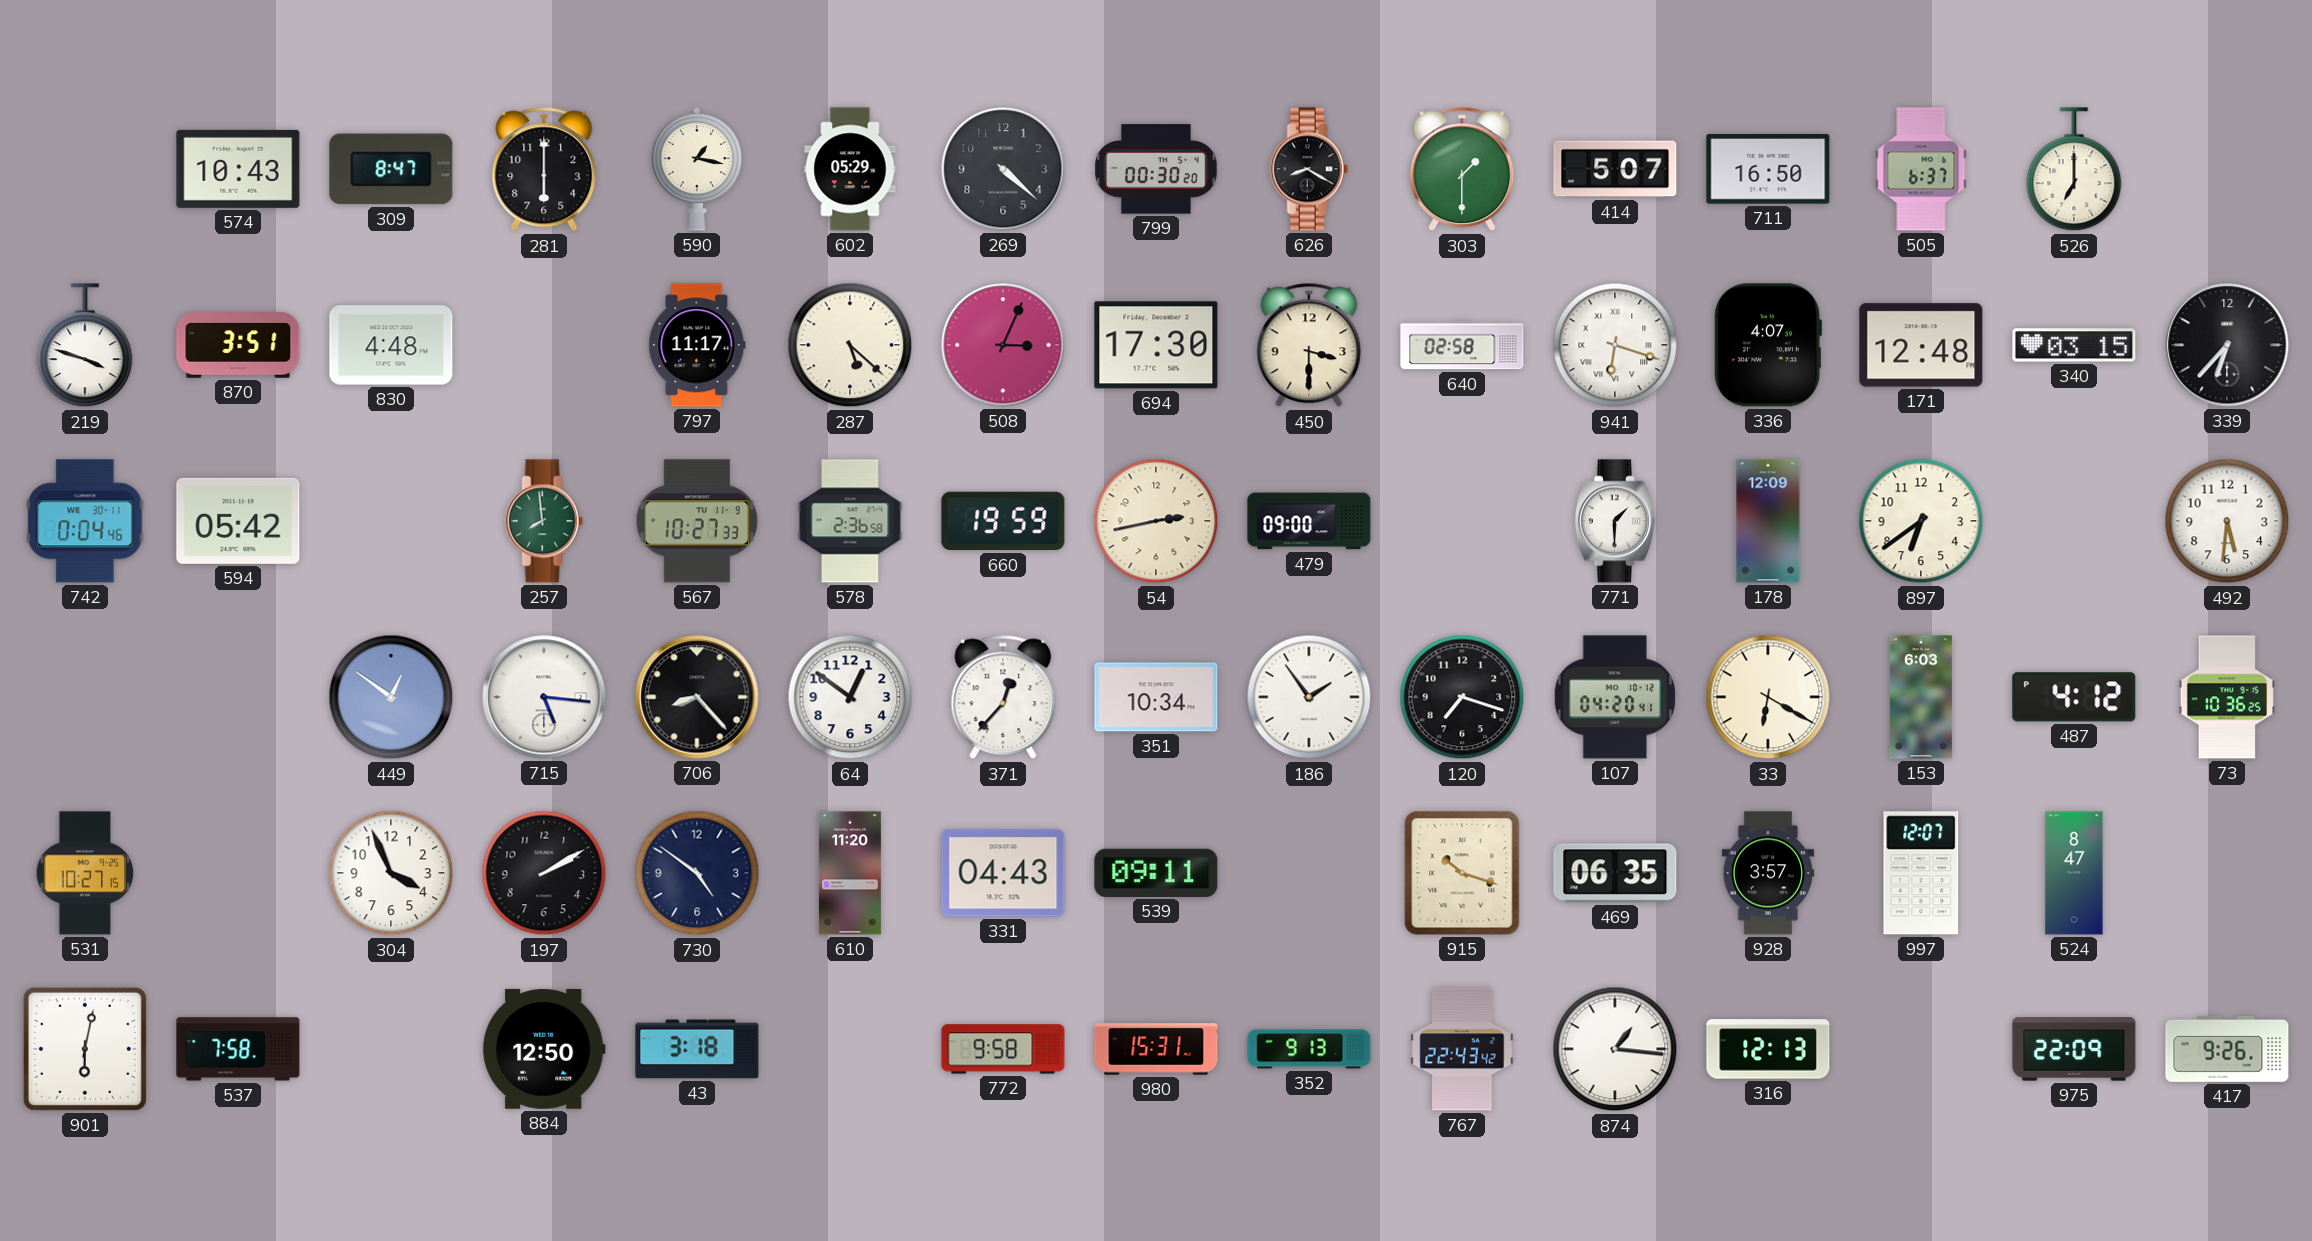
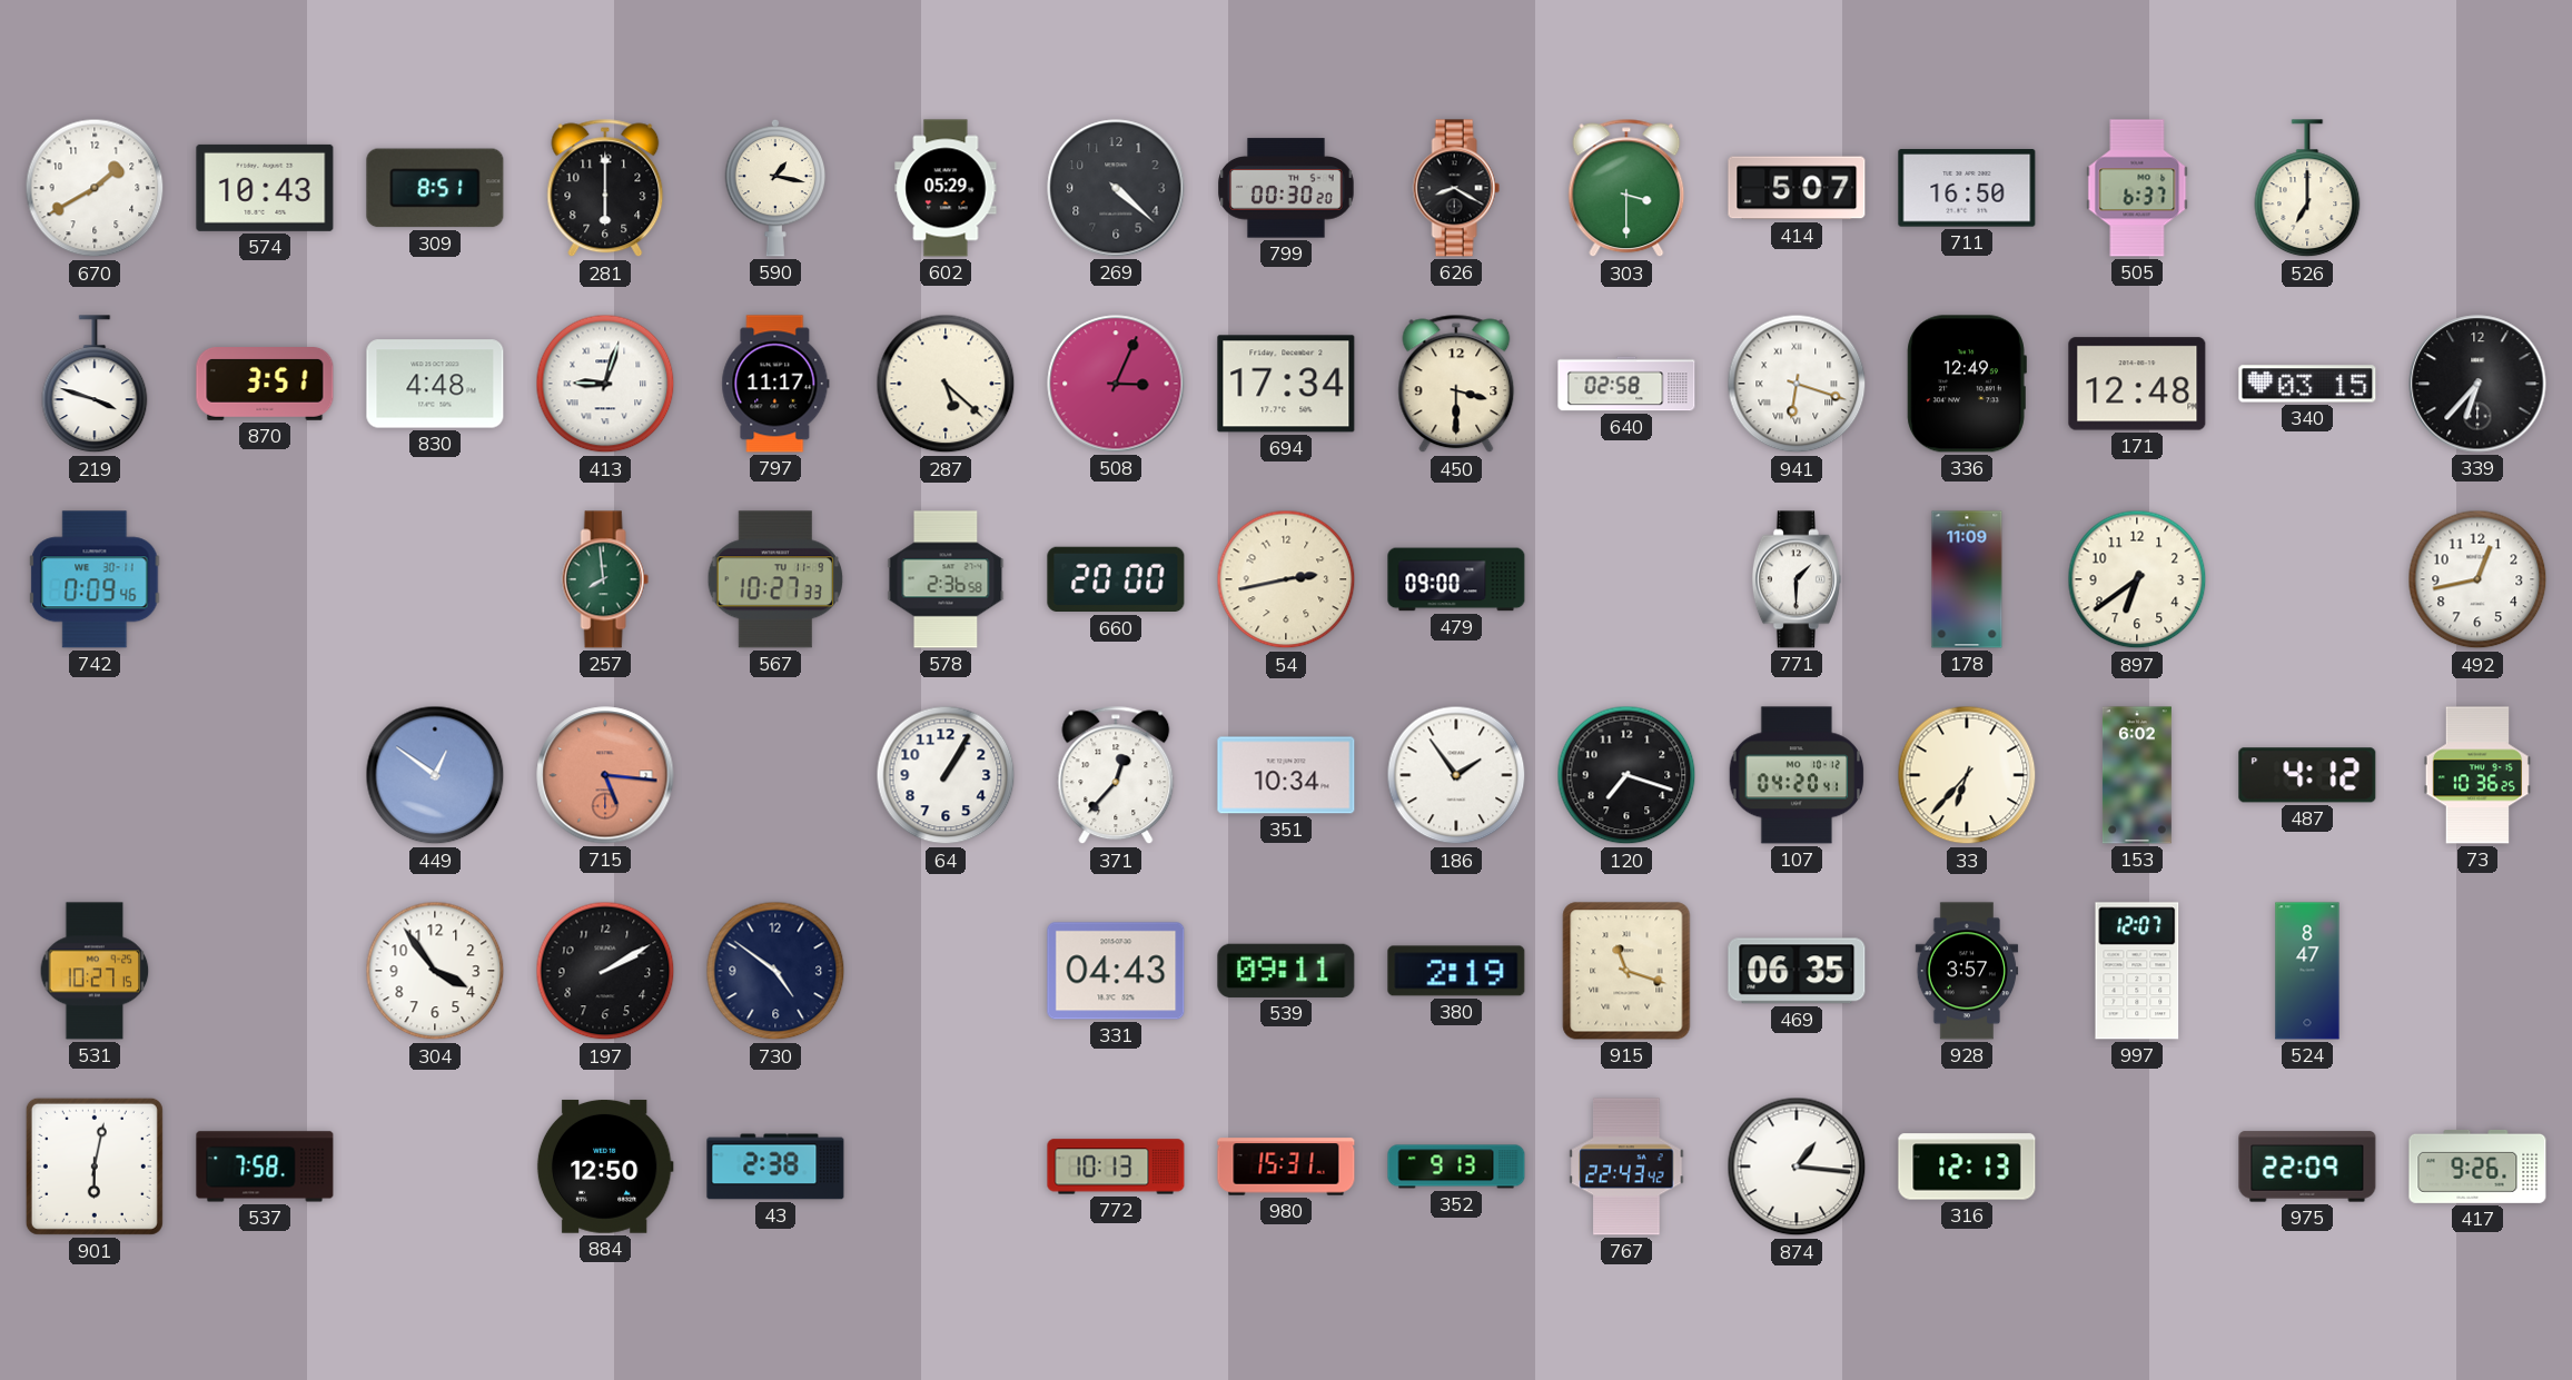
670: none -> 1:40 (95, 188)
309: 8:47 -> 8:51 (435, 188)
303: 1:30 -> 3:30 (1626, 188)
413: none -> 9:03 (605, 384)
694: 17:30 -> 17:34 (1286, 384)
336: 4:07 -> 12:49 (1967, 384)
742: 0:04 -> 0:09 (95, 579)
594: 05:42 -> none (238, 521)
660: 19:59 -> 20:00 (1116, 579)
178: 12:09 -> 11:09 (1967, 579)
492: 5:31 -> 12:43 (2477, 579)
715 dial: white -> salmon (605, 775)
706: 8:23 -> none (697, 697)
64: 12:51 -> 1:05 (946, 775)
33: 6:20 -> 6:37 (1967, 775)
153: 6:03 -> 6:02 (2137, 775)
304: 3:56 -> 3:54 (435, 971)
610: 11:20 -> none (850, 873)
380: none -> 2:19 (1456, 971)
915: 10:18 -> 11:18 (1626, 971)
43: 3:18 -> 2:38 (775, 1166)
772: 9:58 -> 10:13 (1116, 1166)
